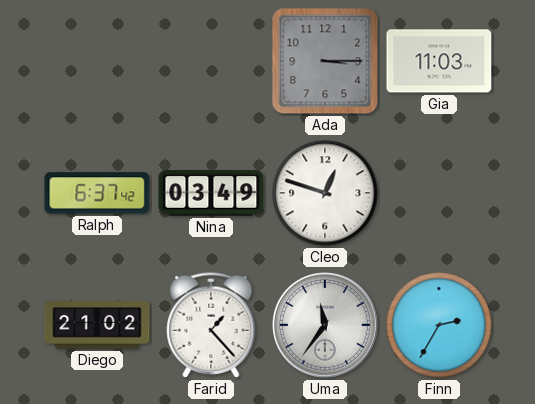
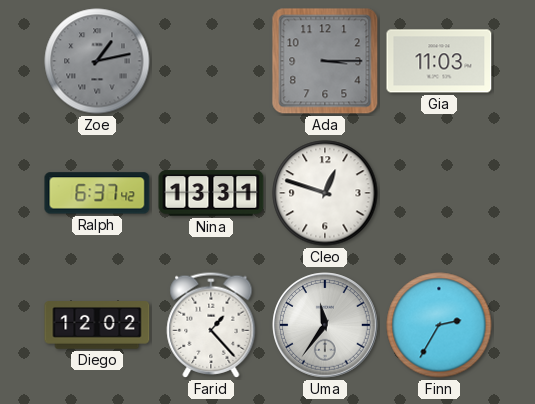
Zoe: none -> 1:13 (97, 61)
Nina: 03:49 -> 13:31 (211, 193)
Diego: 21:02 -> 12:02 (97, 325)
